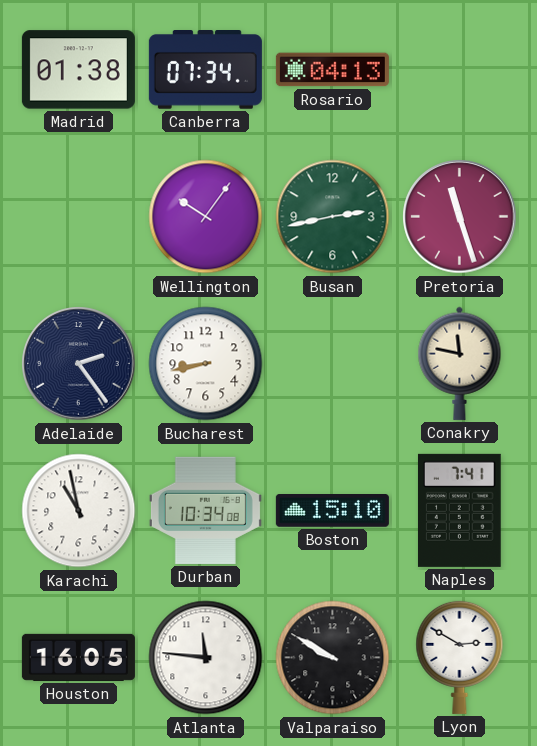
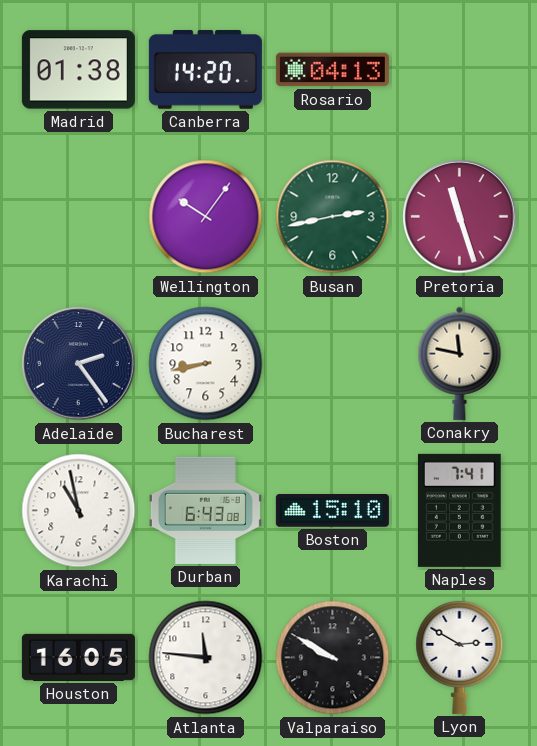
Canberra: 07:34 -> 14:20 (205, 70)
Durban: 10:34 -> 6:43 (205, 510)
